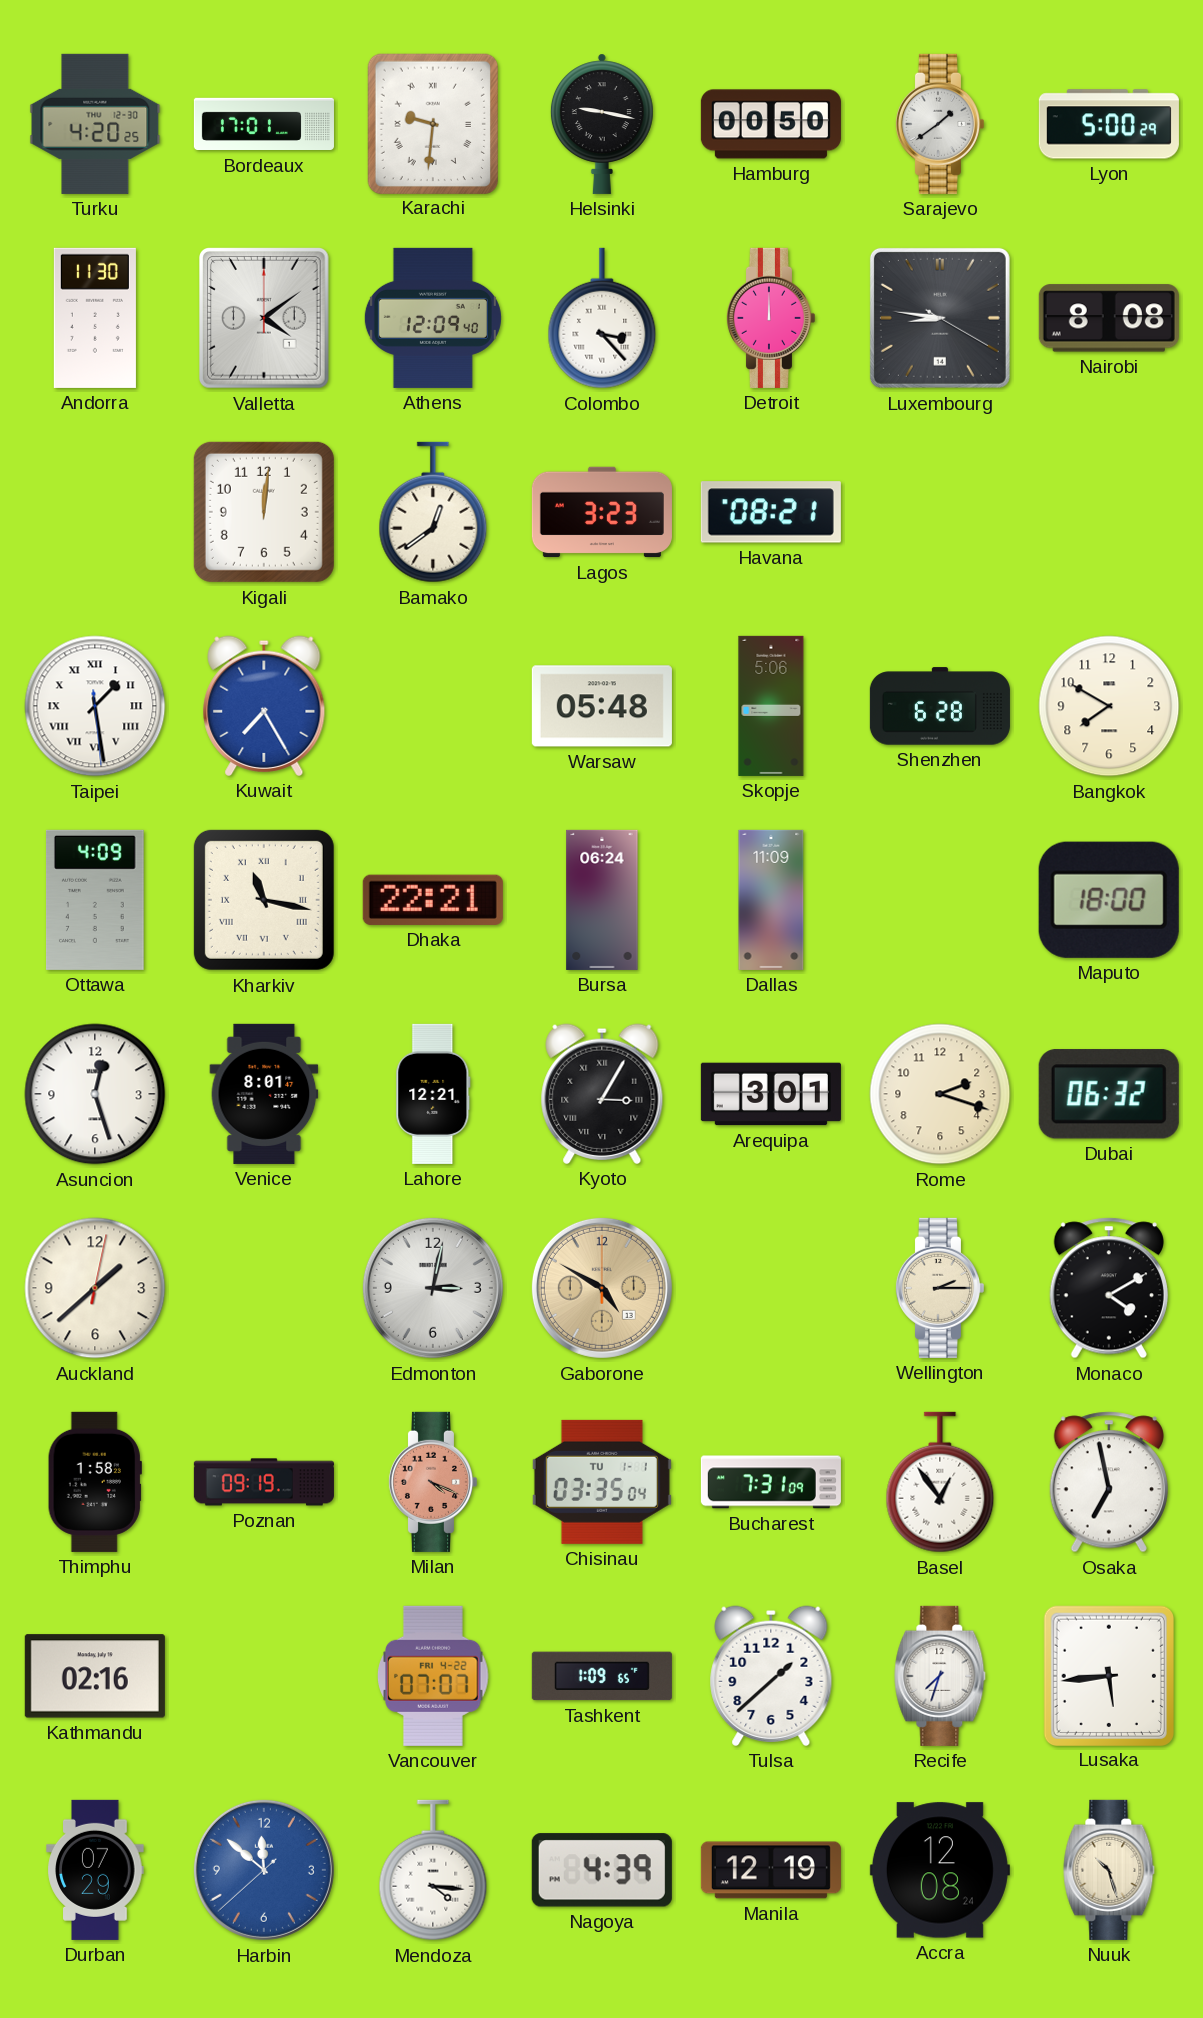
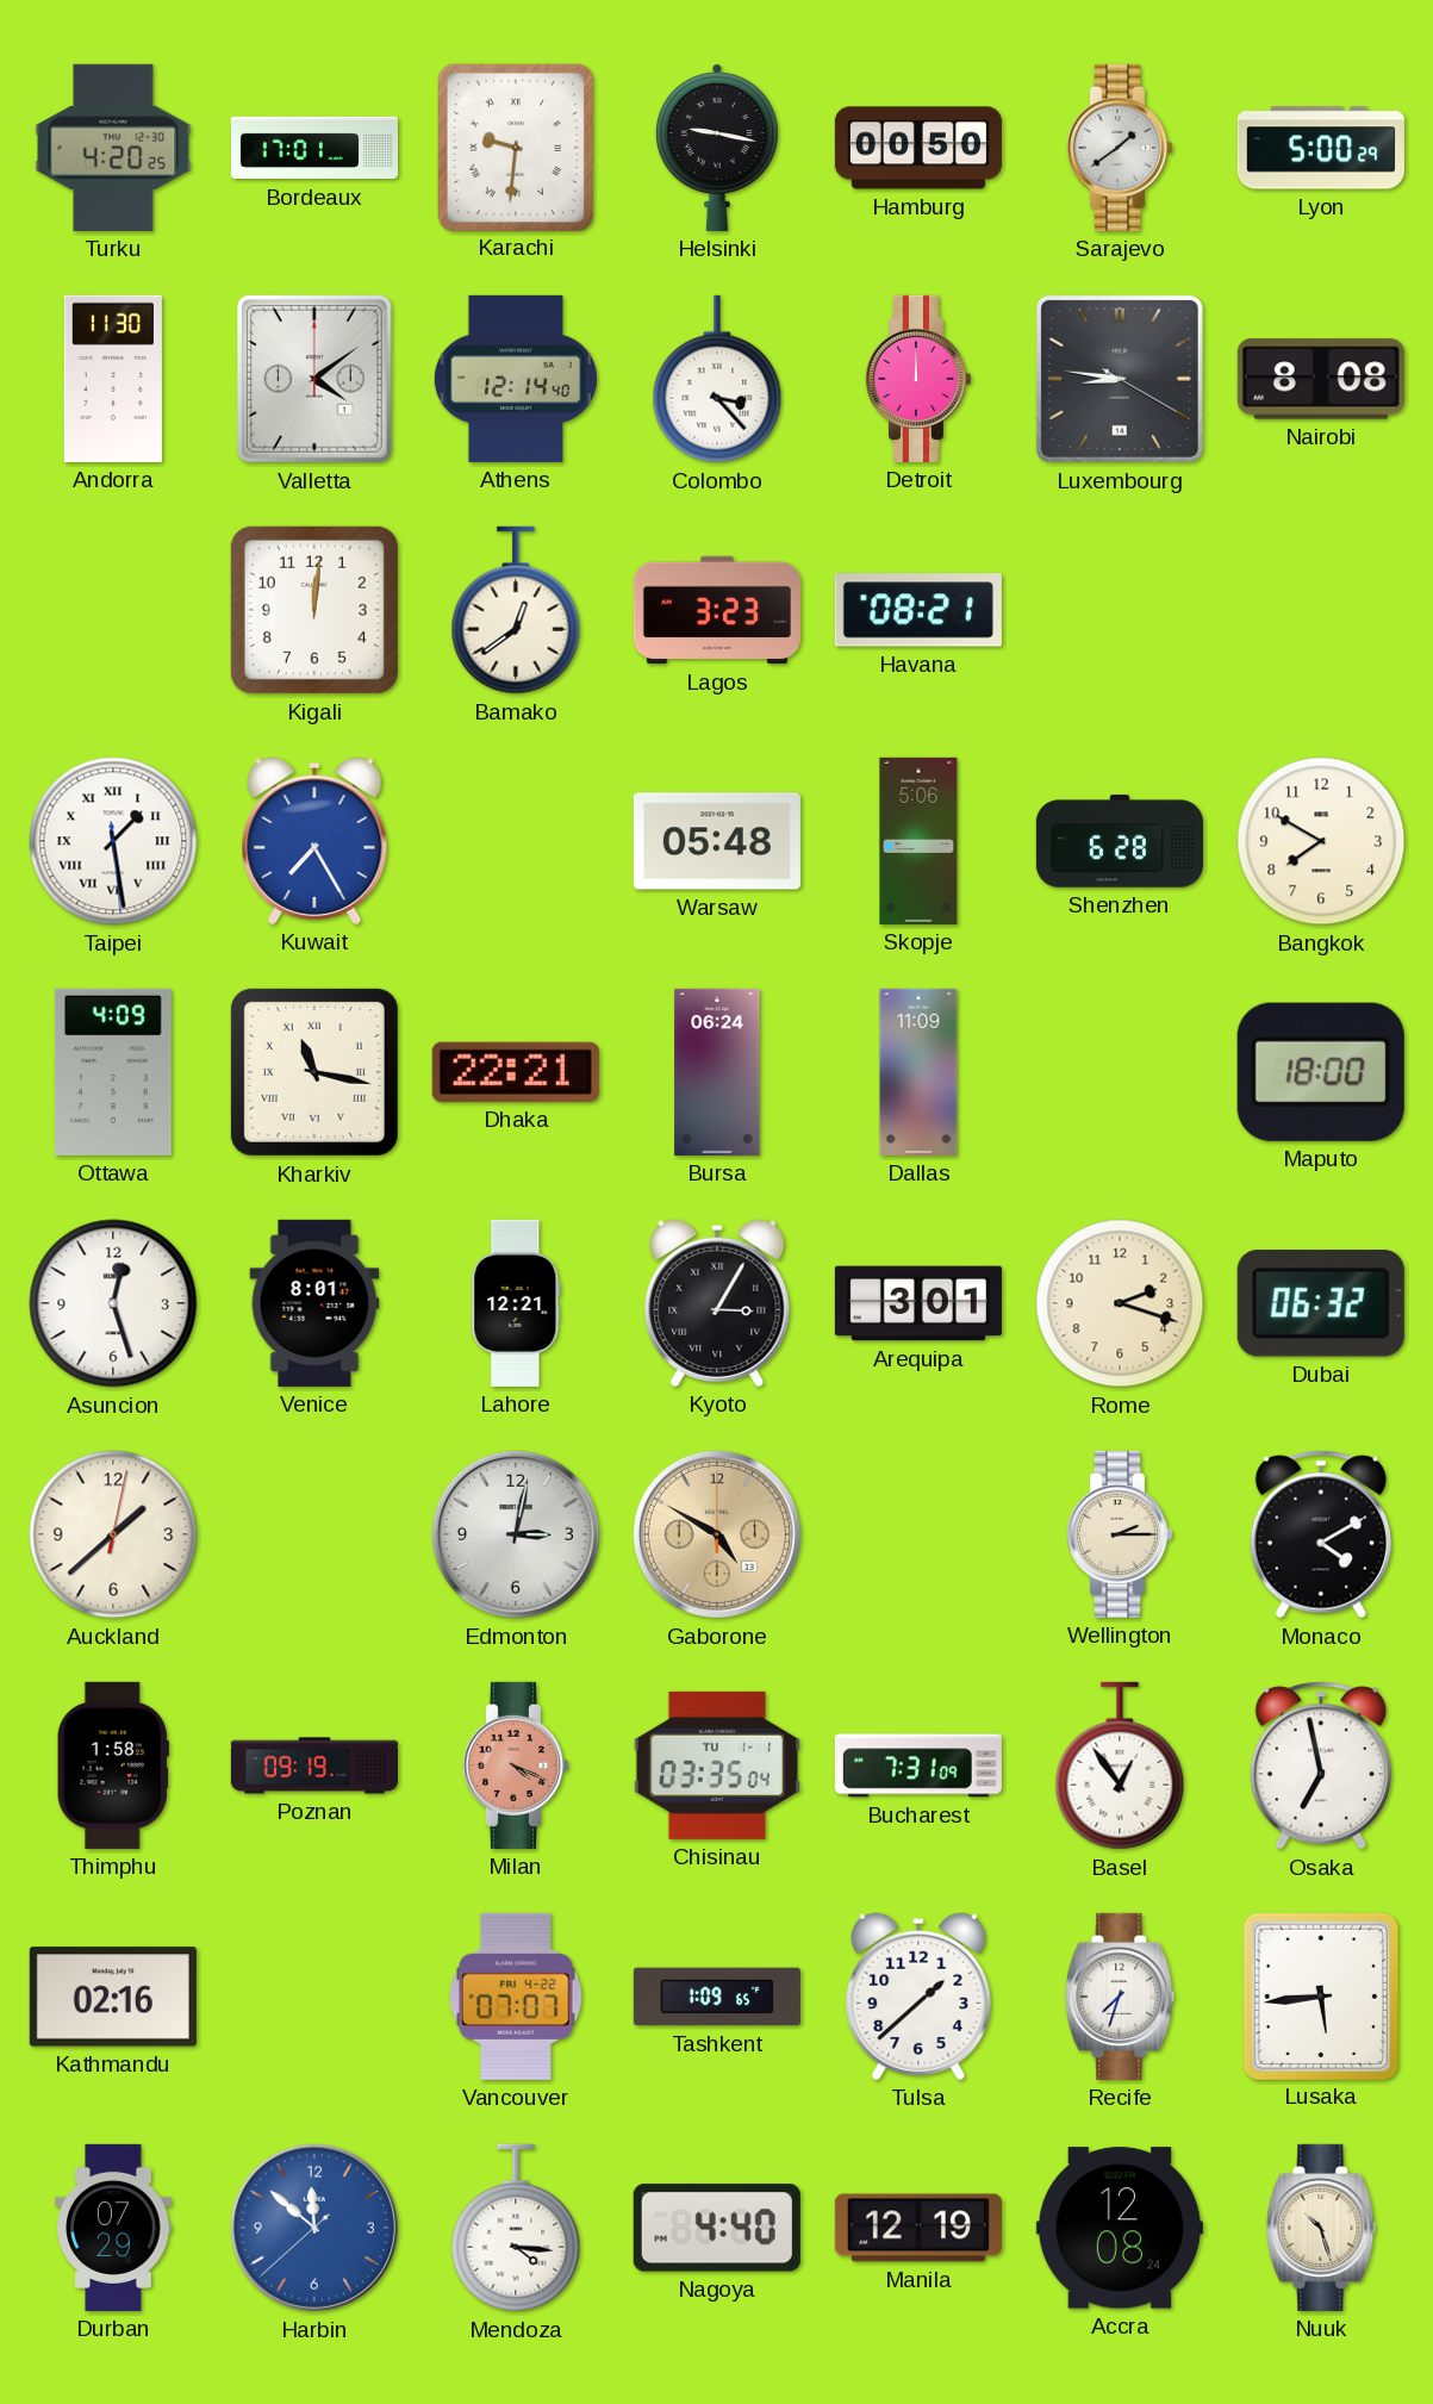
Athens: 12:09 -> 12:14 (516, 379)
Nagoya: 4:39 -> 4:40 (717, 2228)
